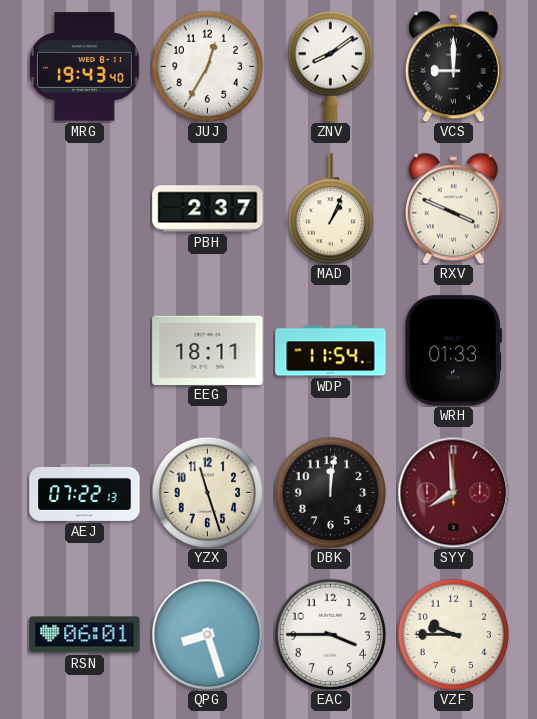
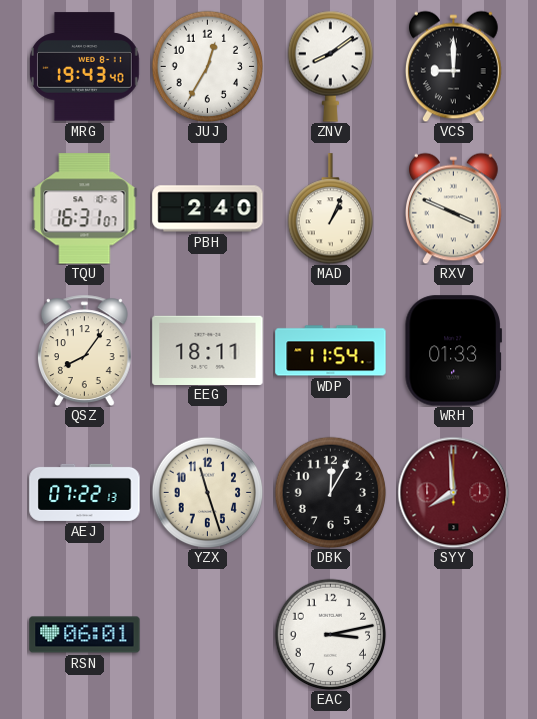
TQU: none -> 16:31 (85, 209)
PBH: 2:37 -> 2:40 (208, 209)
QSZ: none -> 8:06 (84, 350)
DBK: 12:01 -> 12:05 (330, 492)
QPG: 8:27 -> none (207, 634)
EAC: 3:45 -> 3:13 (330, 634)
VZF: 9:45 -> none (453, 634)
